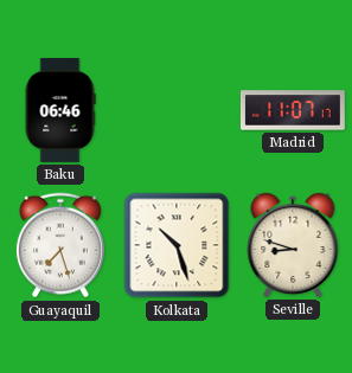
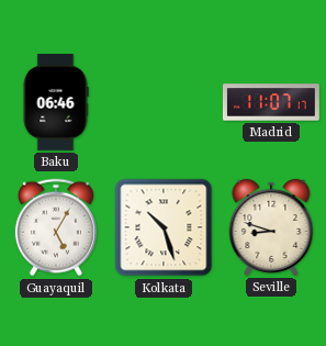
Guayaquil: 7:27 -> 5:05 (56, 227)
